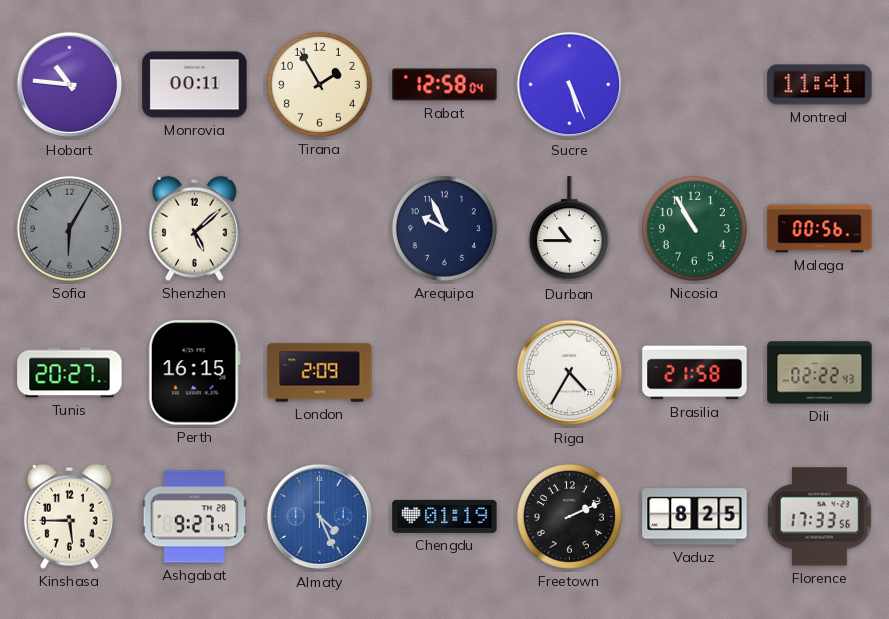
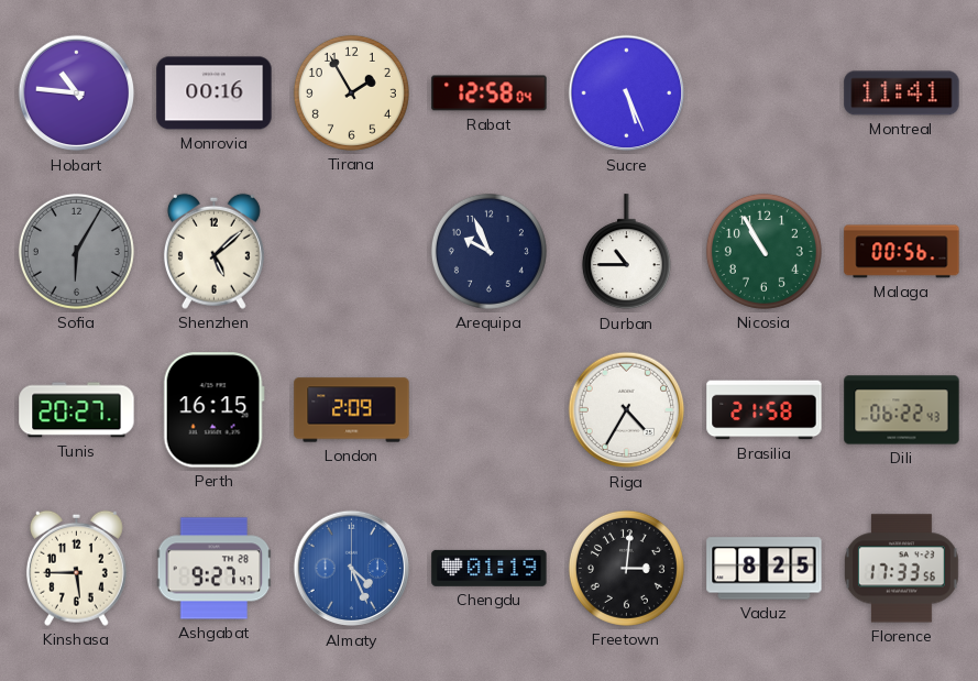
Monrovia: 00:11 -> 00:16 (215, 94)
Dili: 02:22 -> 06:22 (902, 410)
Freetown: 2:11 -> 3:01 (626, 568)
